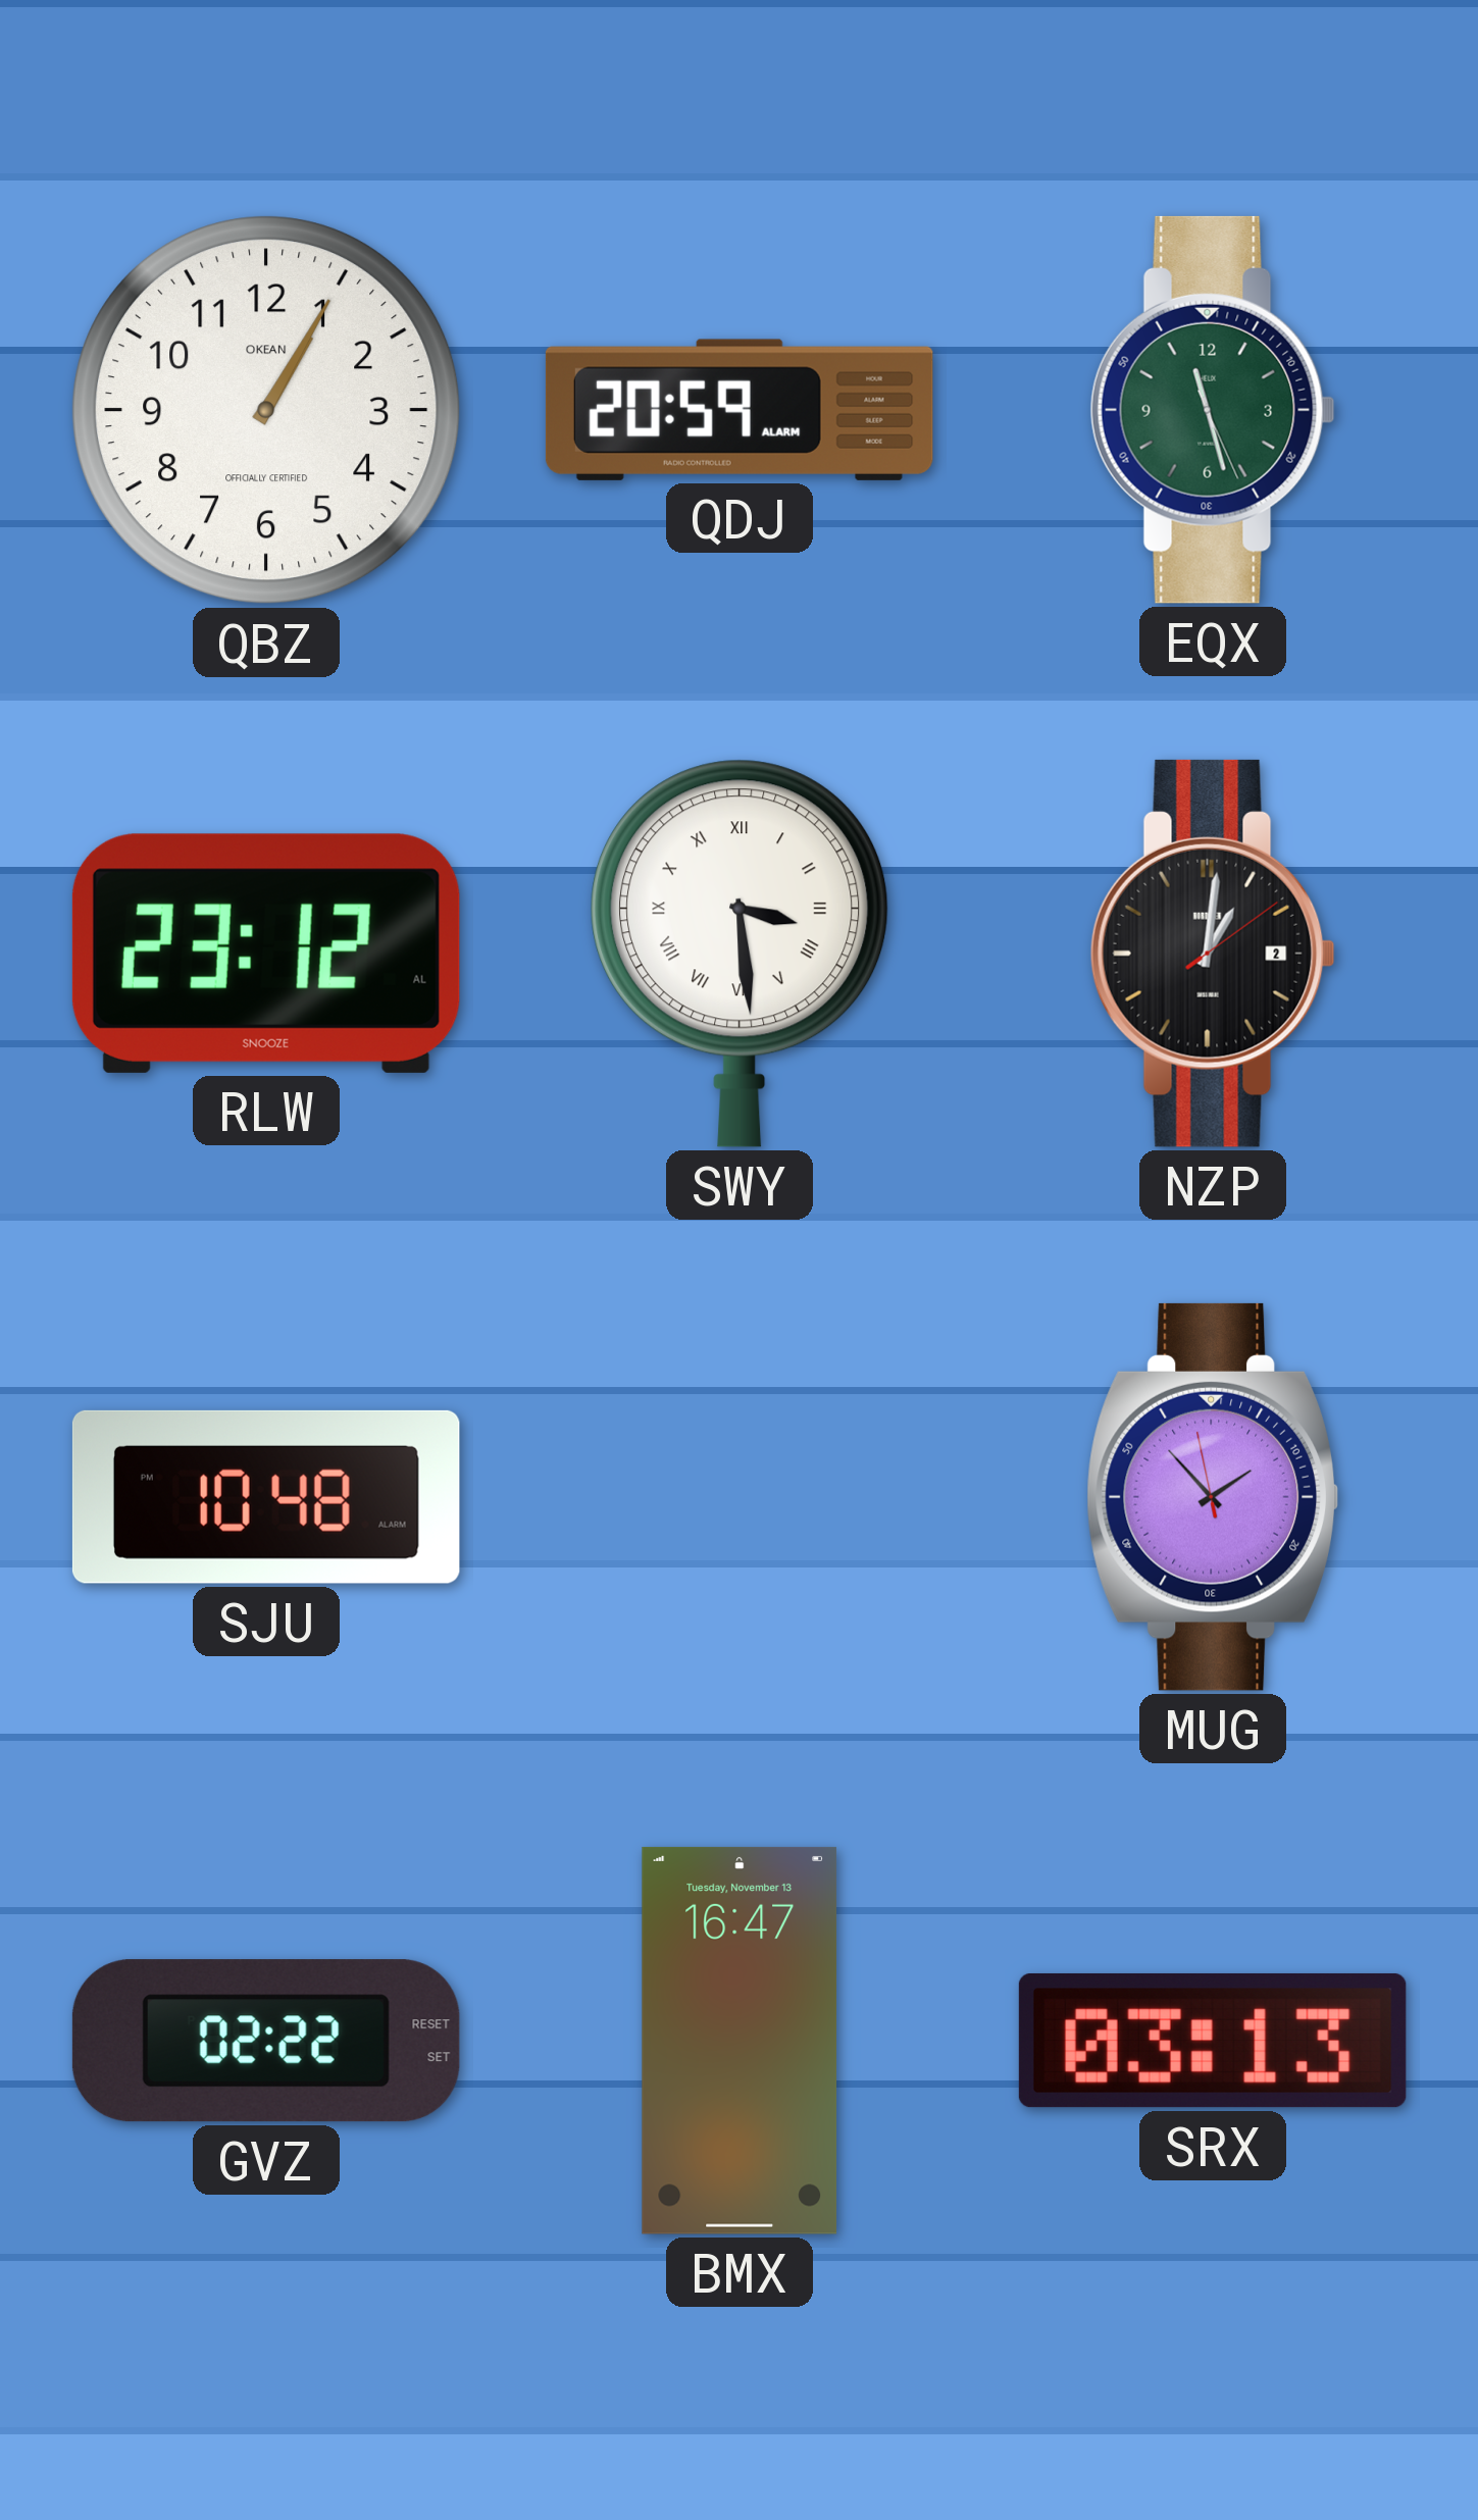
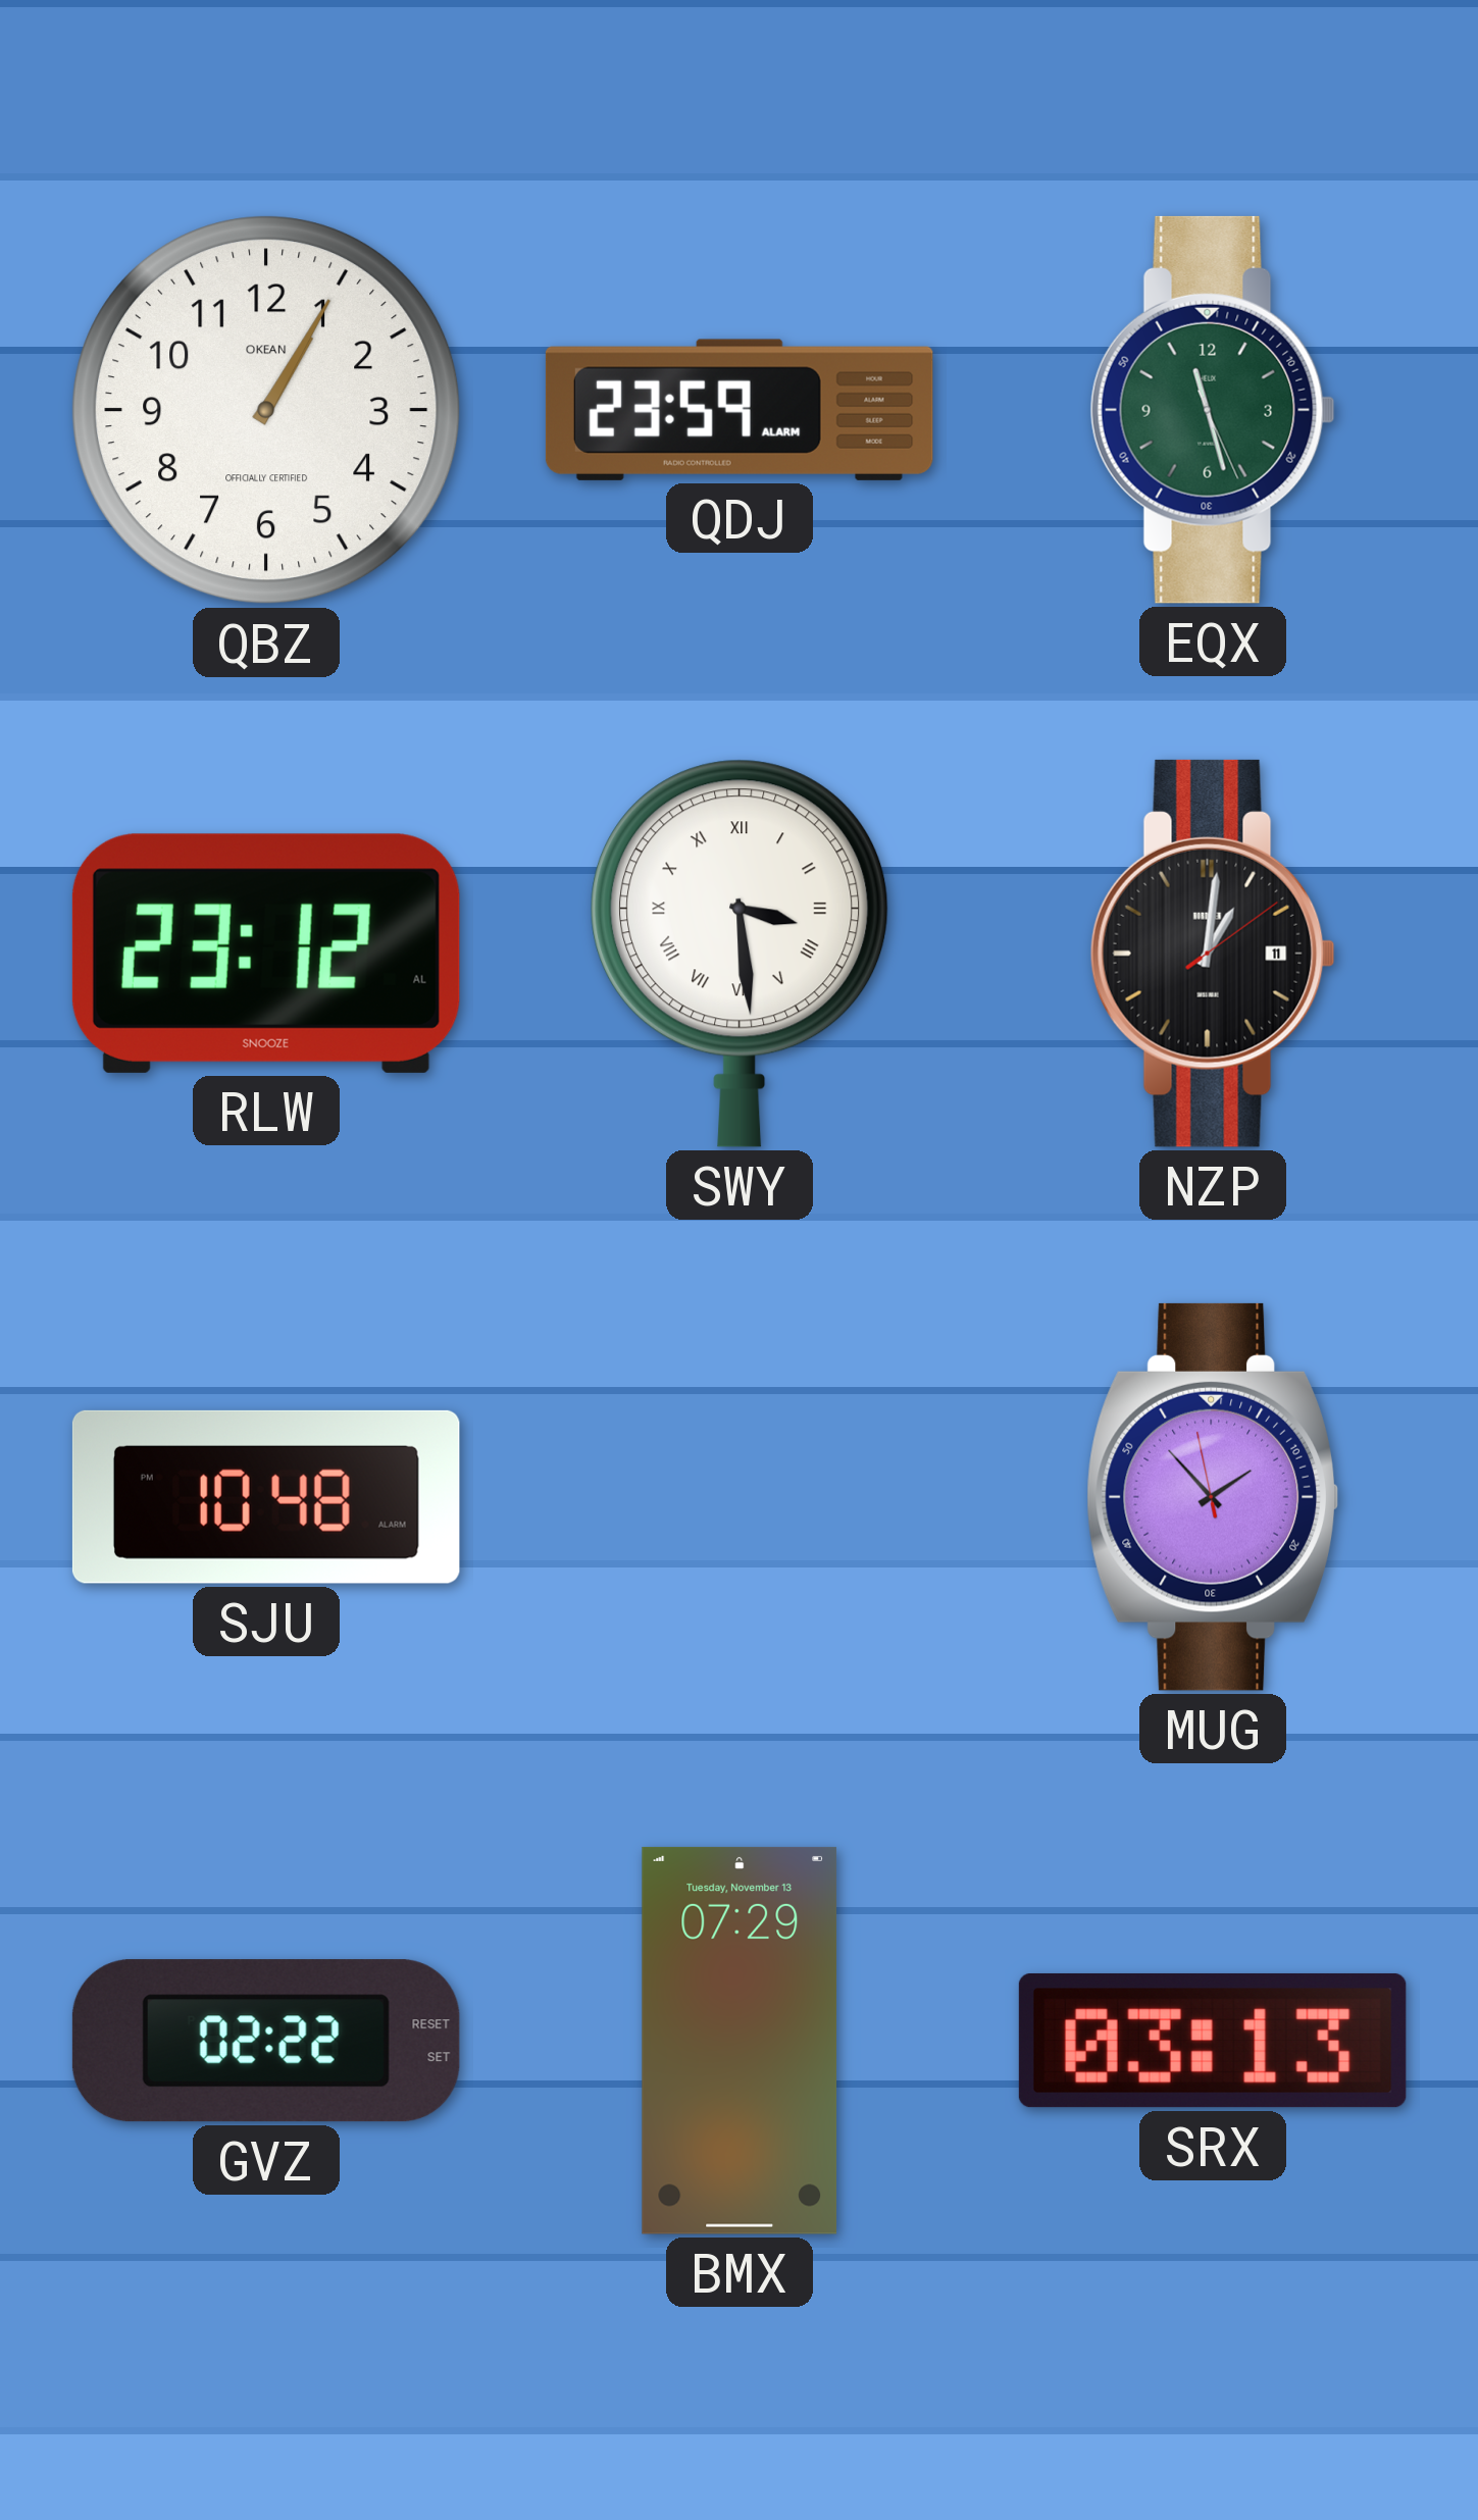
QDJ: 20:59 -> 23:59 (740, 410)
NZP date: 2 -> 11 (1213, 954)
BMX: 16:47 -> 07:29 (740, 2041)
